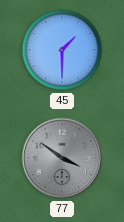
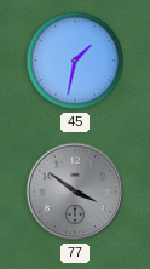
45: 1:30 -> 1:32 (75, 61)
